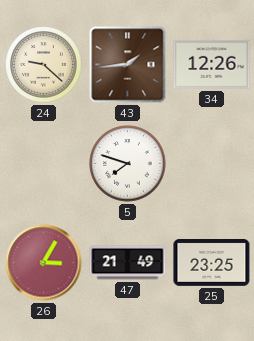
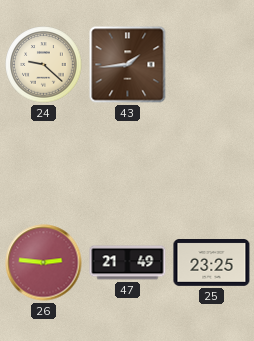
34: 12:26 -> none (212, 64)
5: 7:48 -> none (128, 164)
26: 3:05 -> 2:46 (44, 263)
